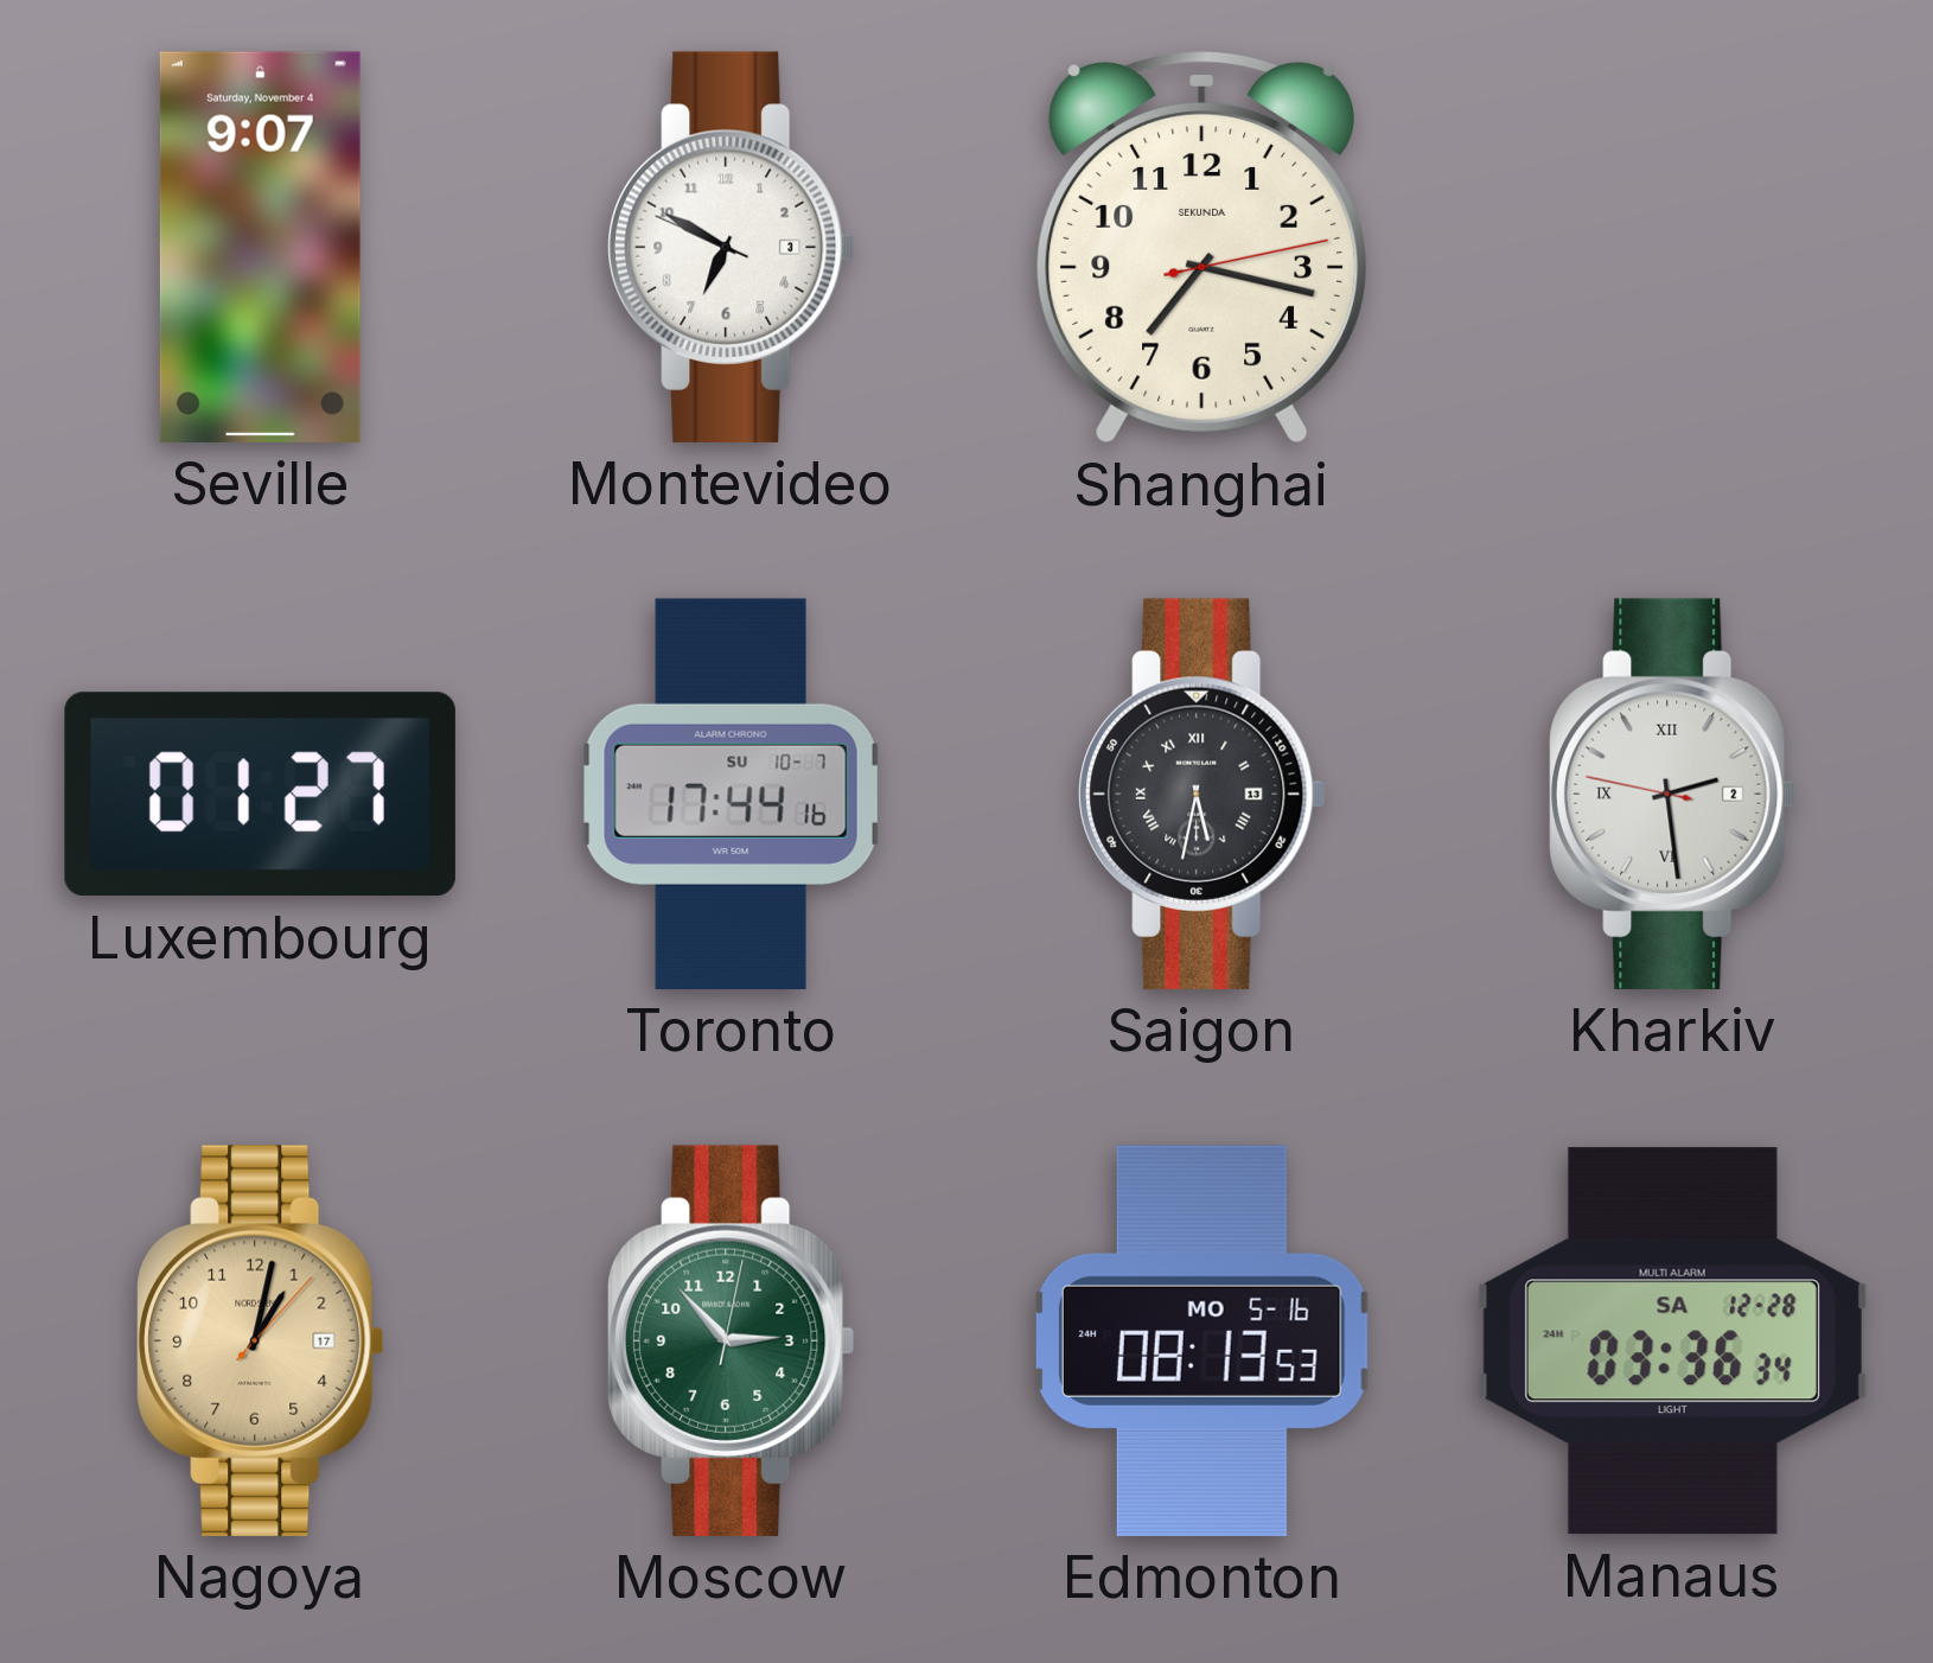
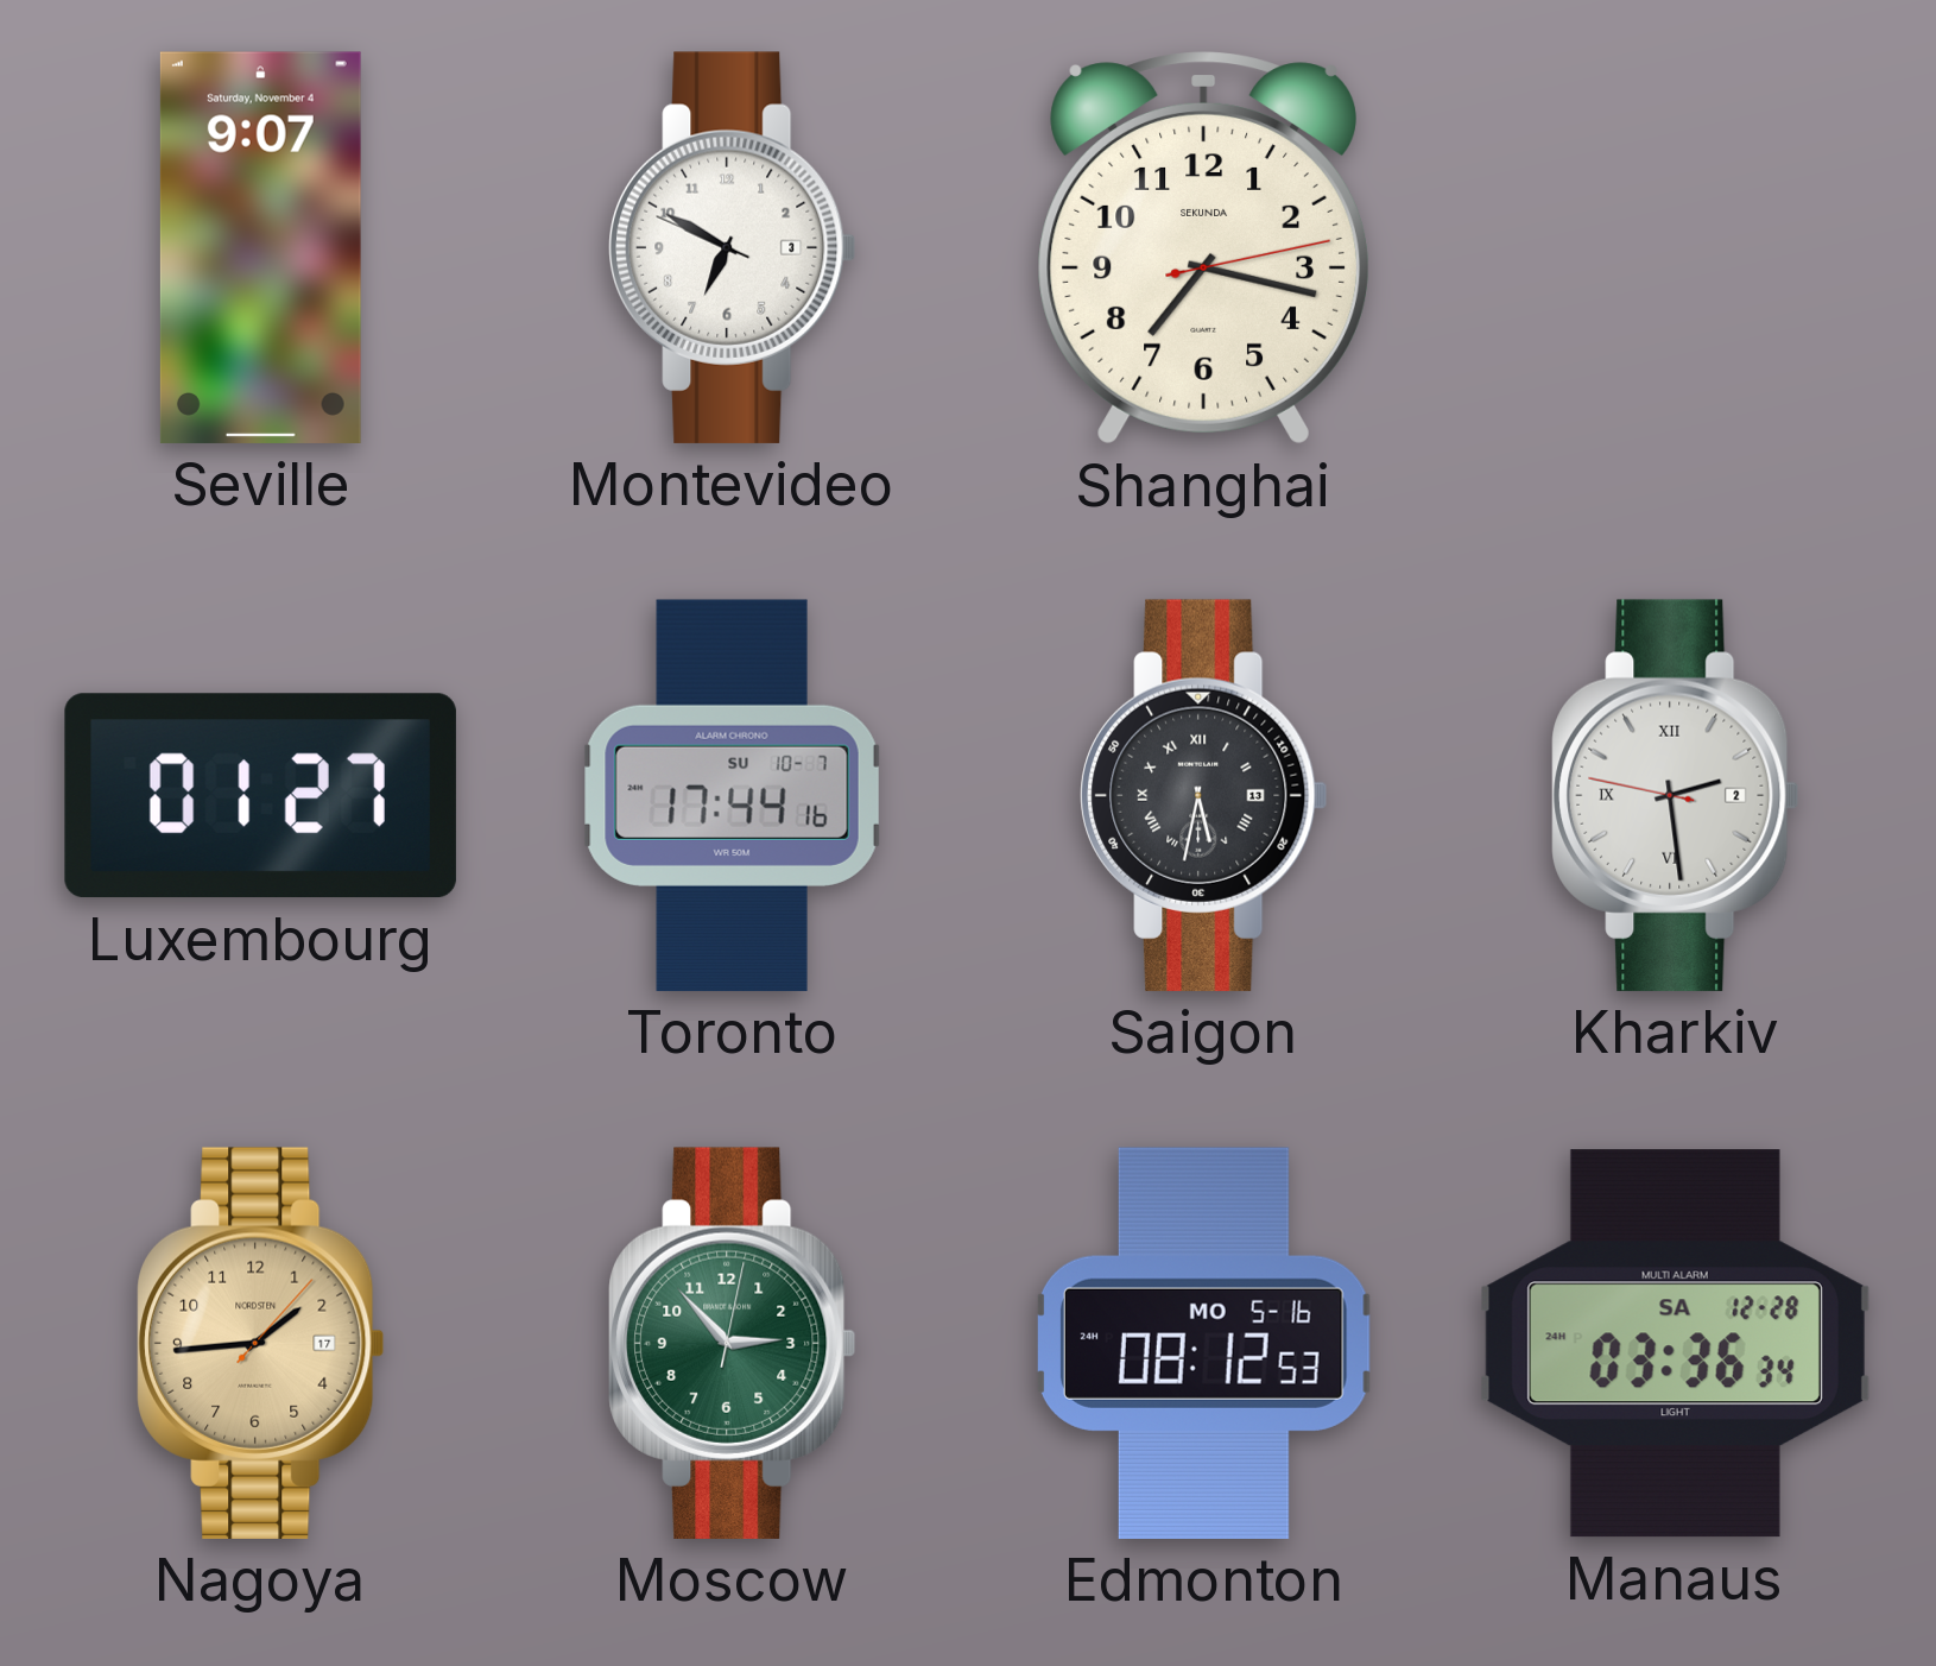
Nagoya: 1:02 -> 1:44 (261, 1343)
Edmonton: 08:13 -> 08:12 (1203, 1343)
